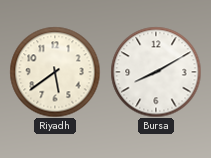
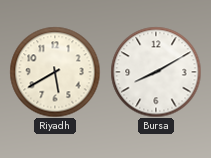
Riyadh: 5:39 -> 5:40 (55, 72)
